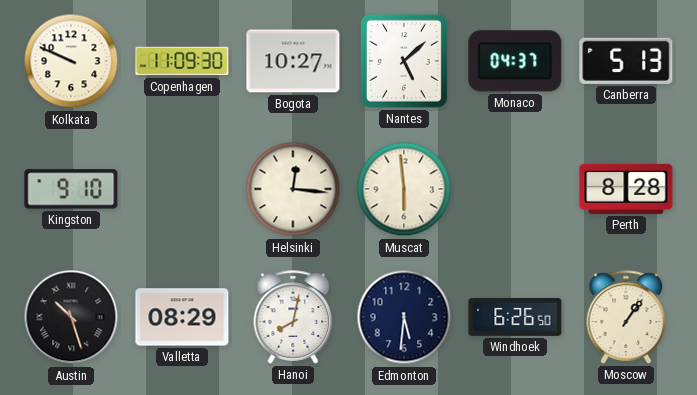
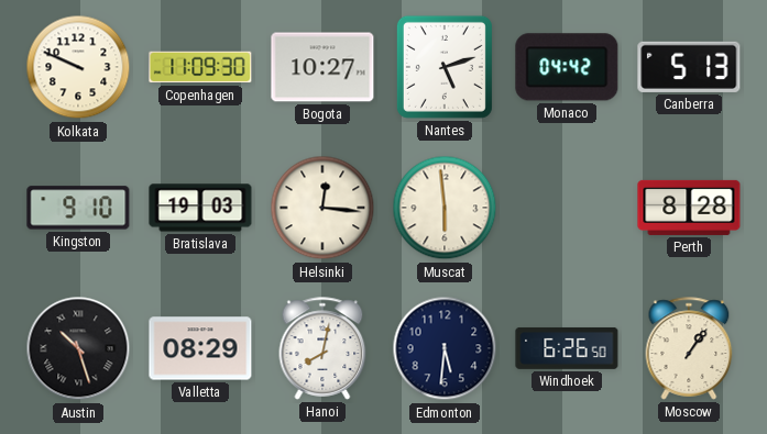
Nantes: 5:08 -> 5:12 (445, 67)
Monaco: 04:37 -> 04:42 (567, 67)
Bratislava: none -> 19:03 (200, 208)
